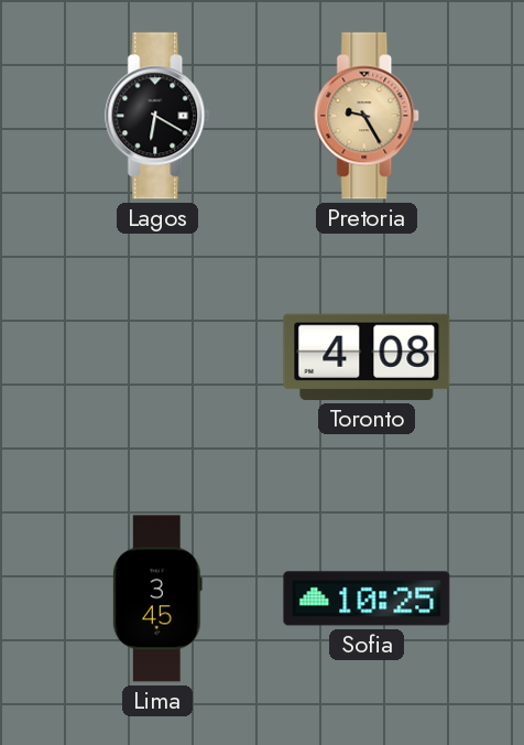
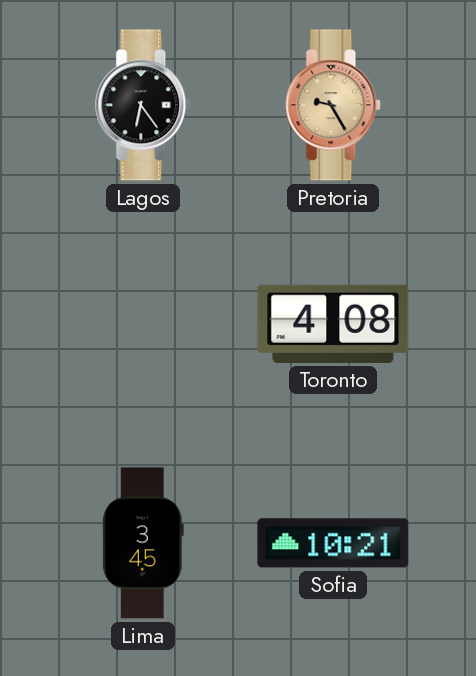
Lagos: 6:20 -> 6:24 (144, 105)
Sofia: 10:25 -> 10:21 (333, 543)
